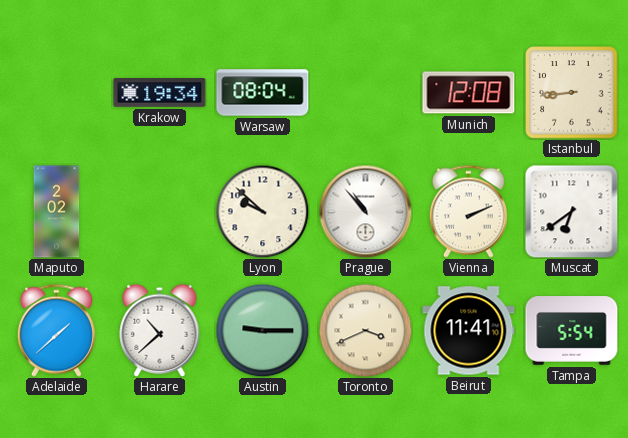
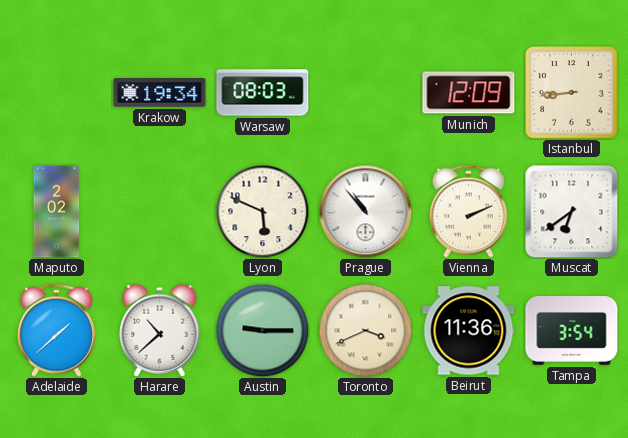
Warsaw: 08:04 -> 08:03 (263, 93)
Munich: 12:08 -> 12:09 (469, 93)
Lyon: 9:52 -> 5:49 (262, 211)
Beirut: 11:41 -> 11:36 (469, 331)
Tampa: 5:54 -> 3:54 (572, 331)
